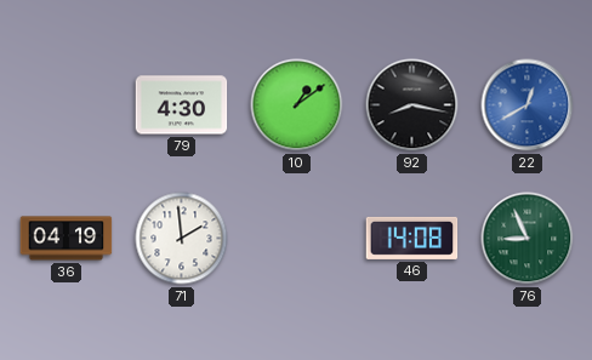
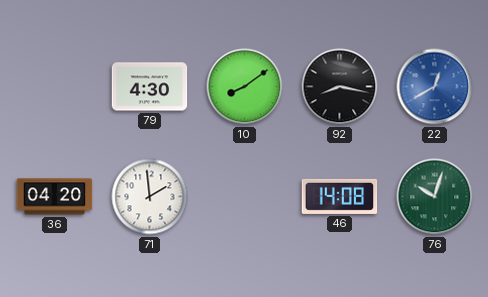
10: 1:09 -> 8:09 (245, 87)
36: 04:19 -> 04:20 (55, 197)
76: 8:56 -> 10:03 (435, 197)
